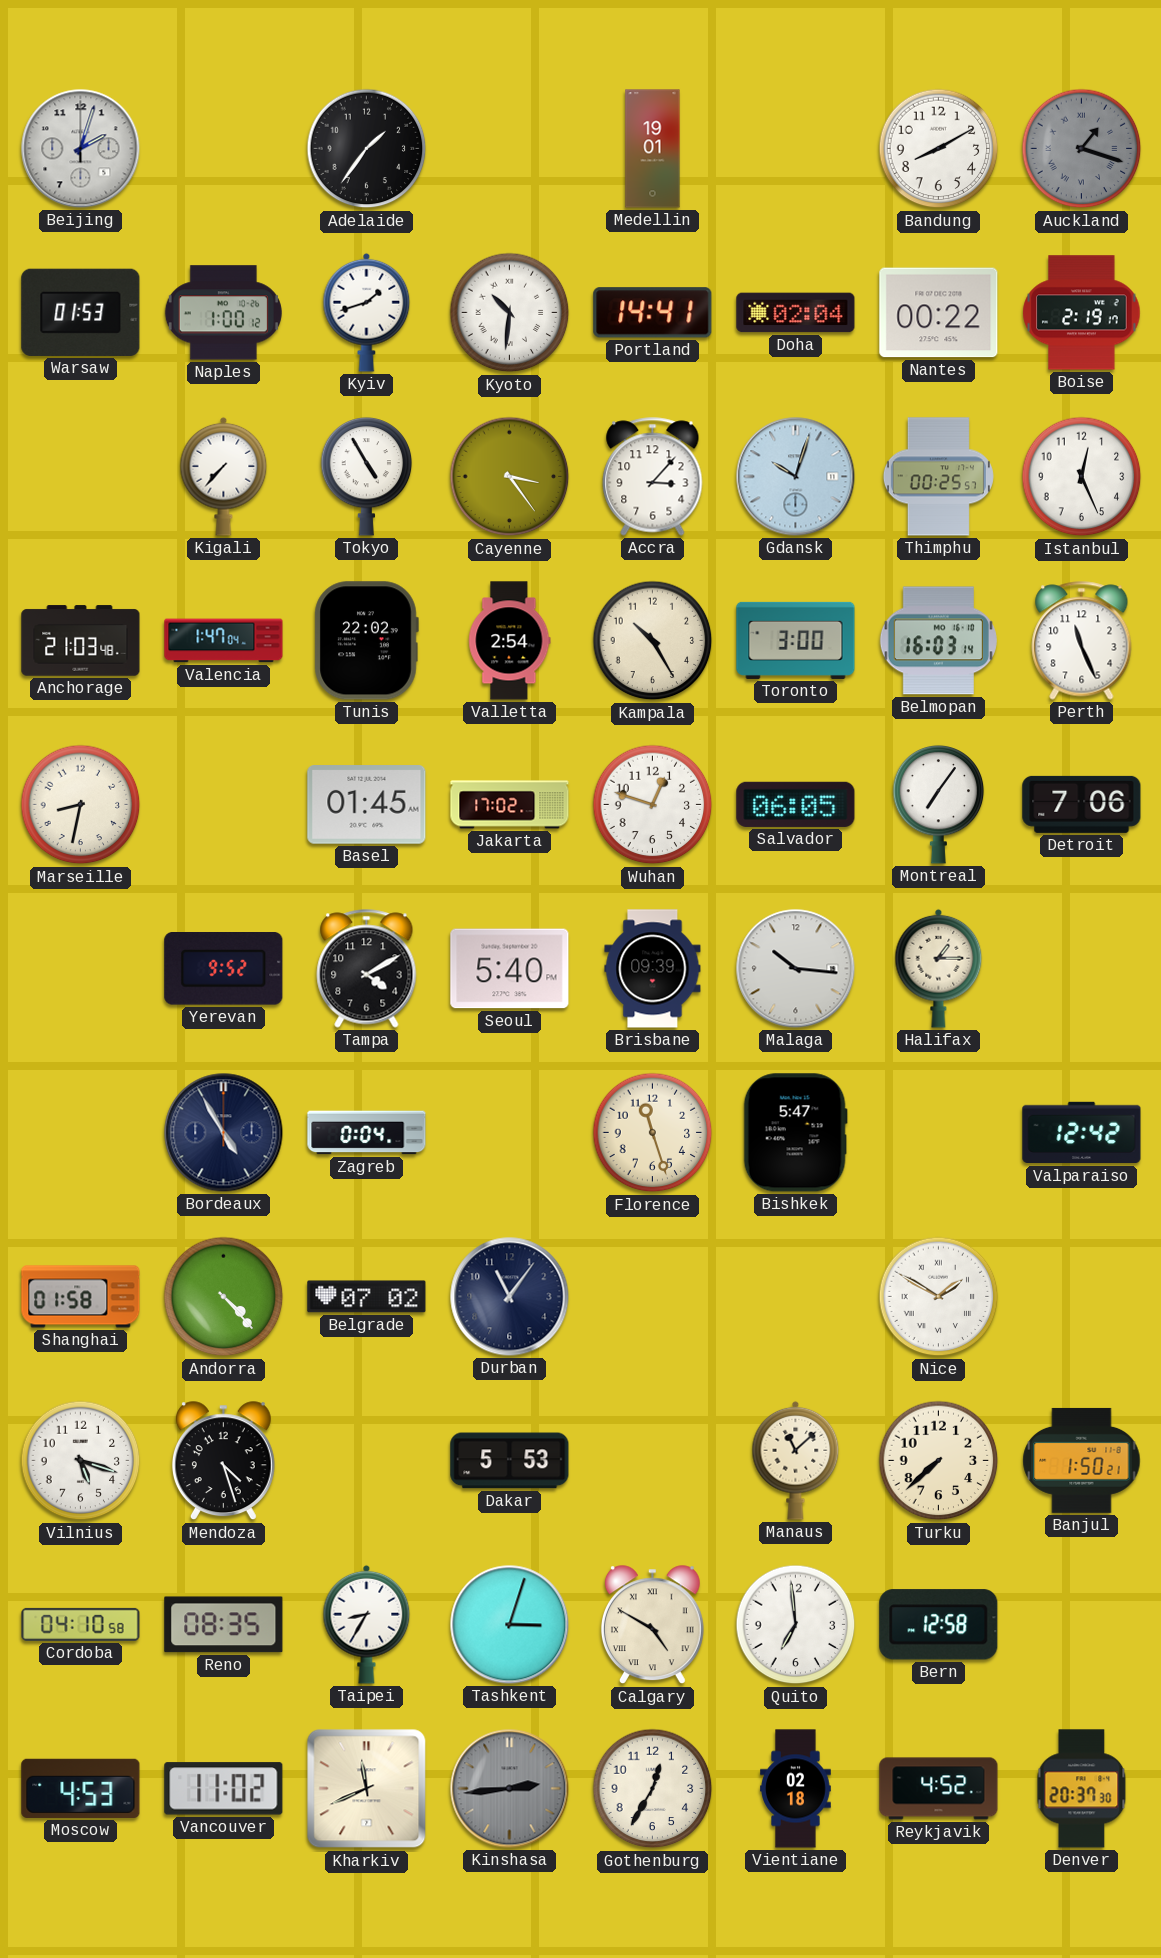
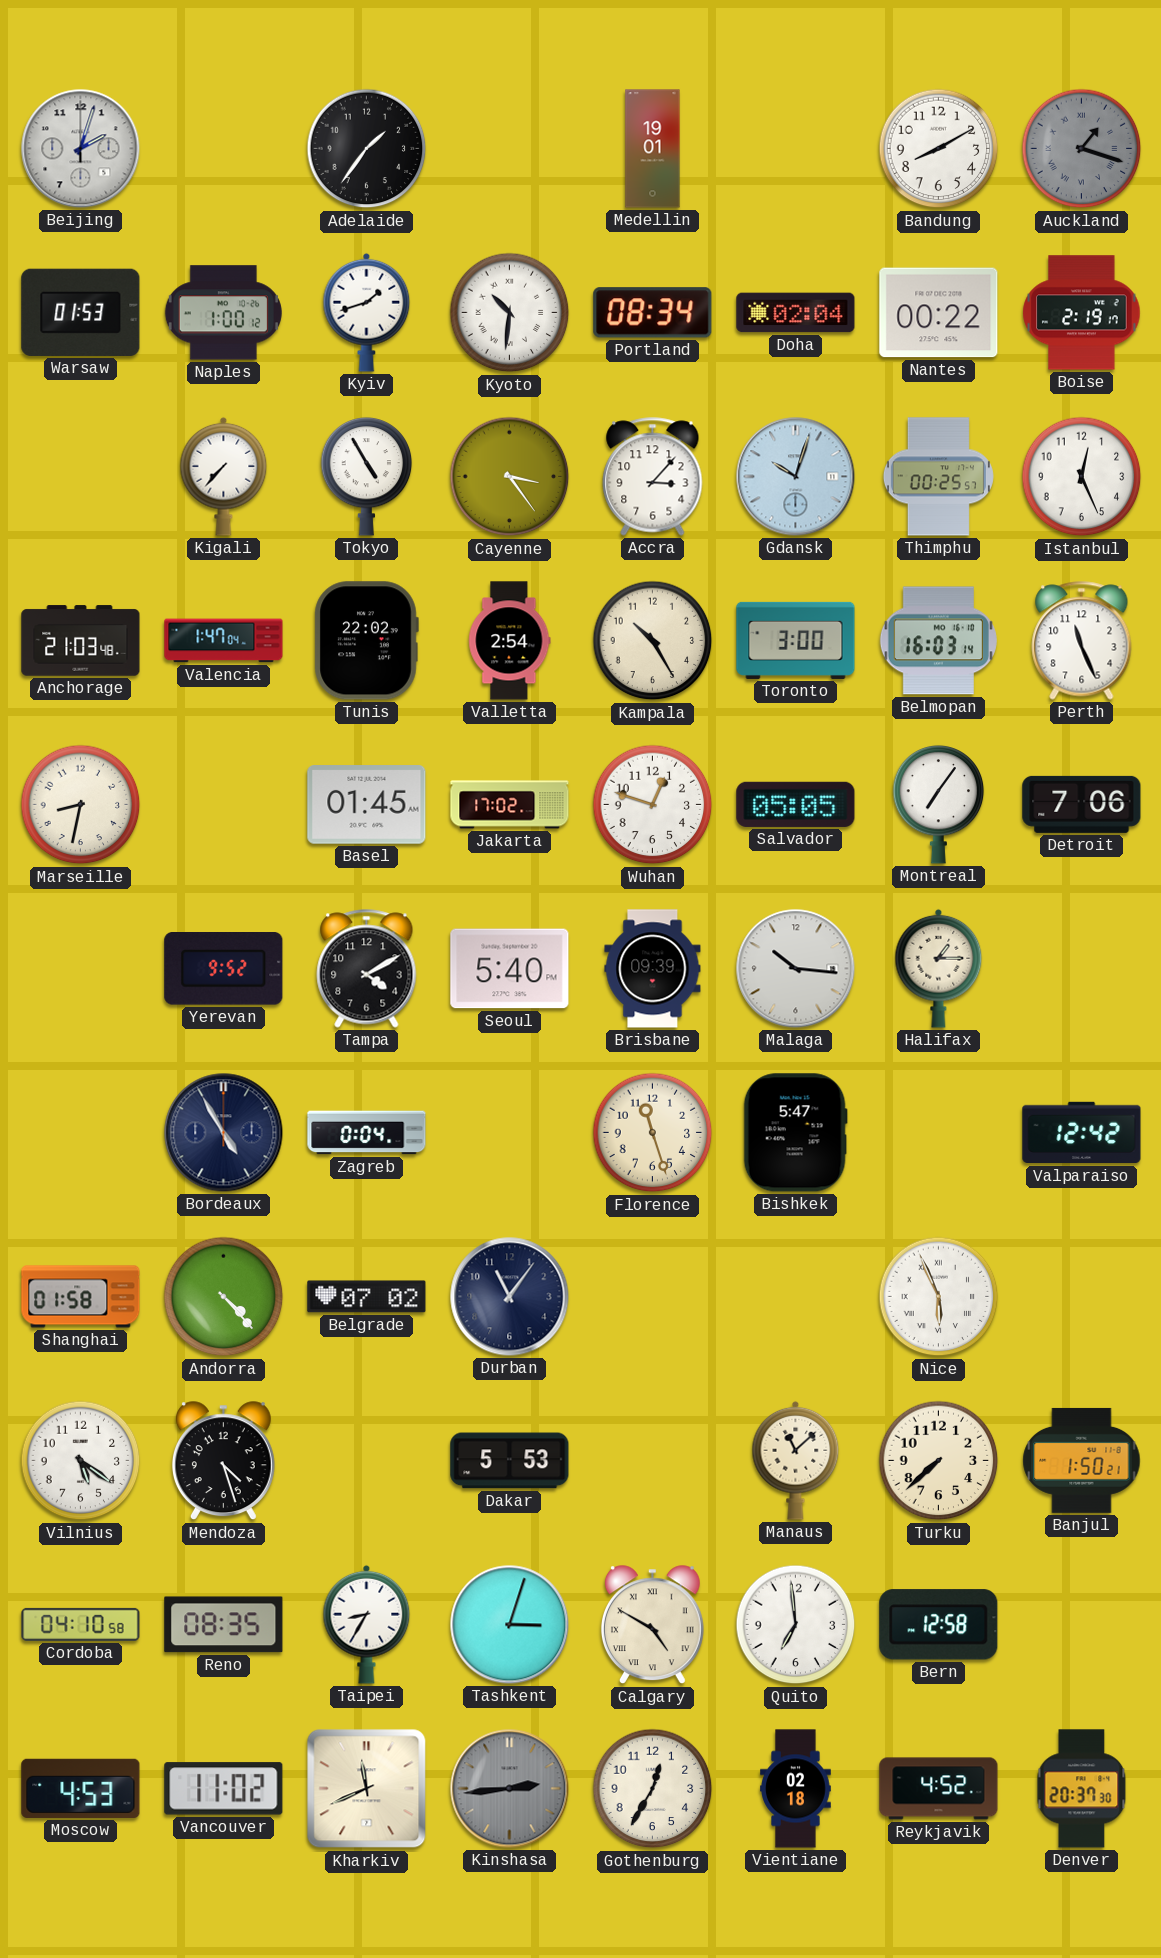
Portland: 14:41 -> 08:34 (653, 313)
Salvador: 06:05 -> 05:05 (796, 804)
Nice: 1:50 -> 5:56 (939, 1297)
Vilnius: 5:18 -> 5:21 (81, 1461)
